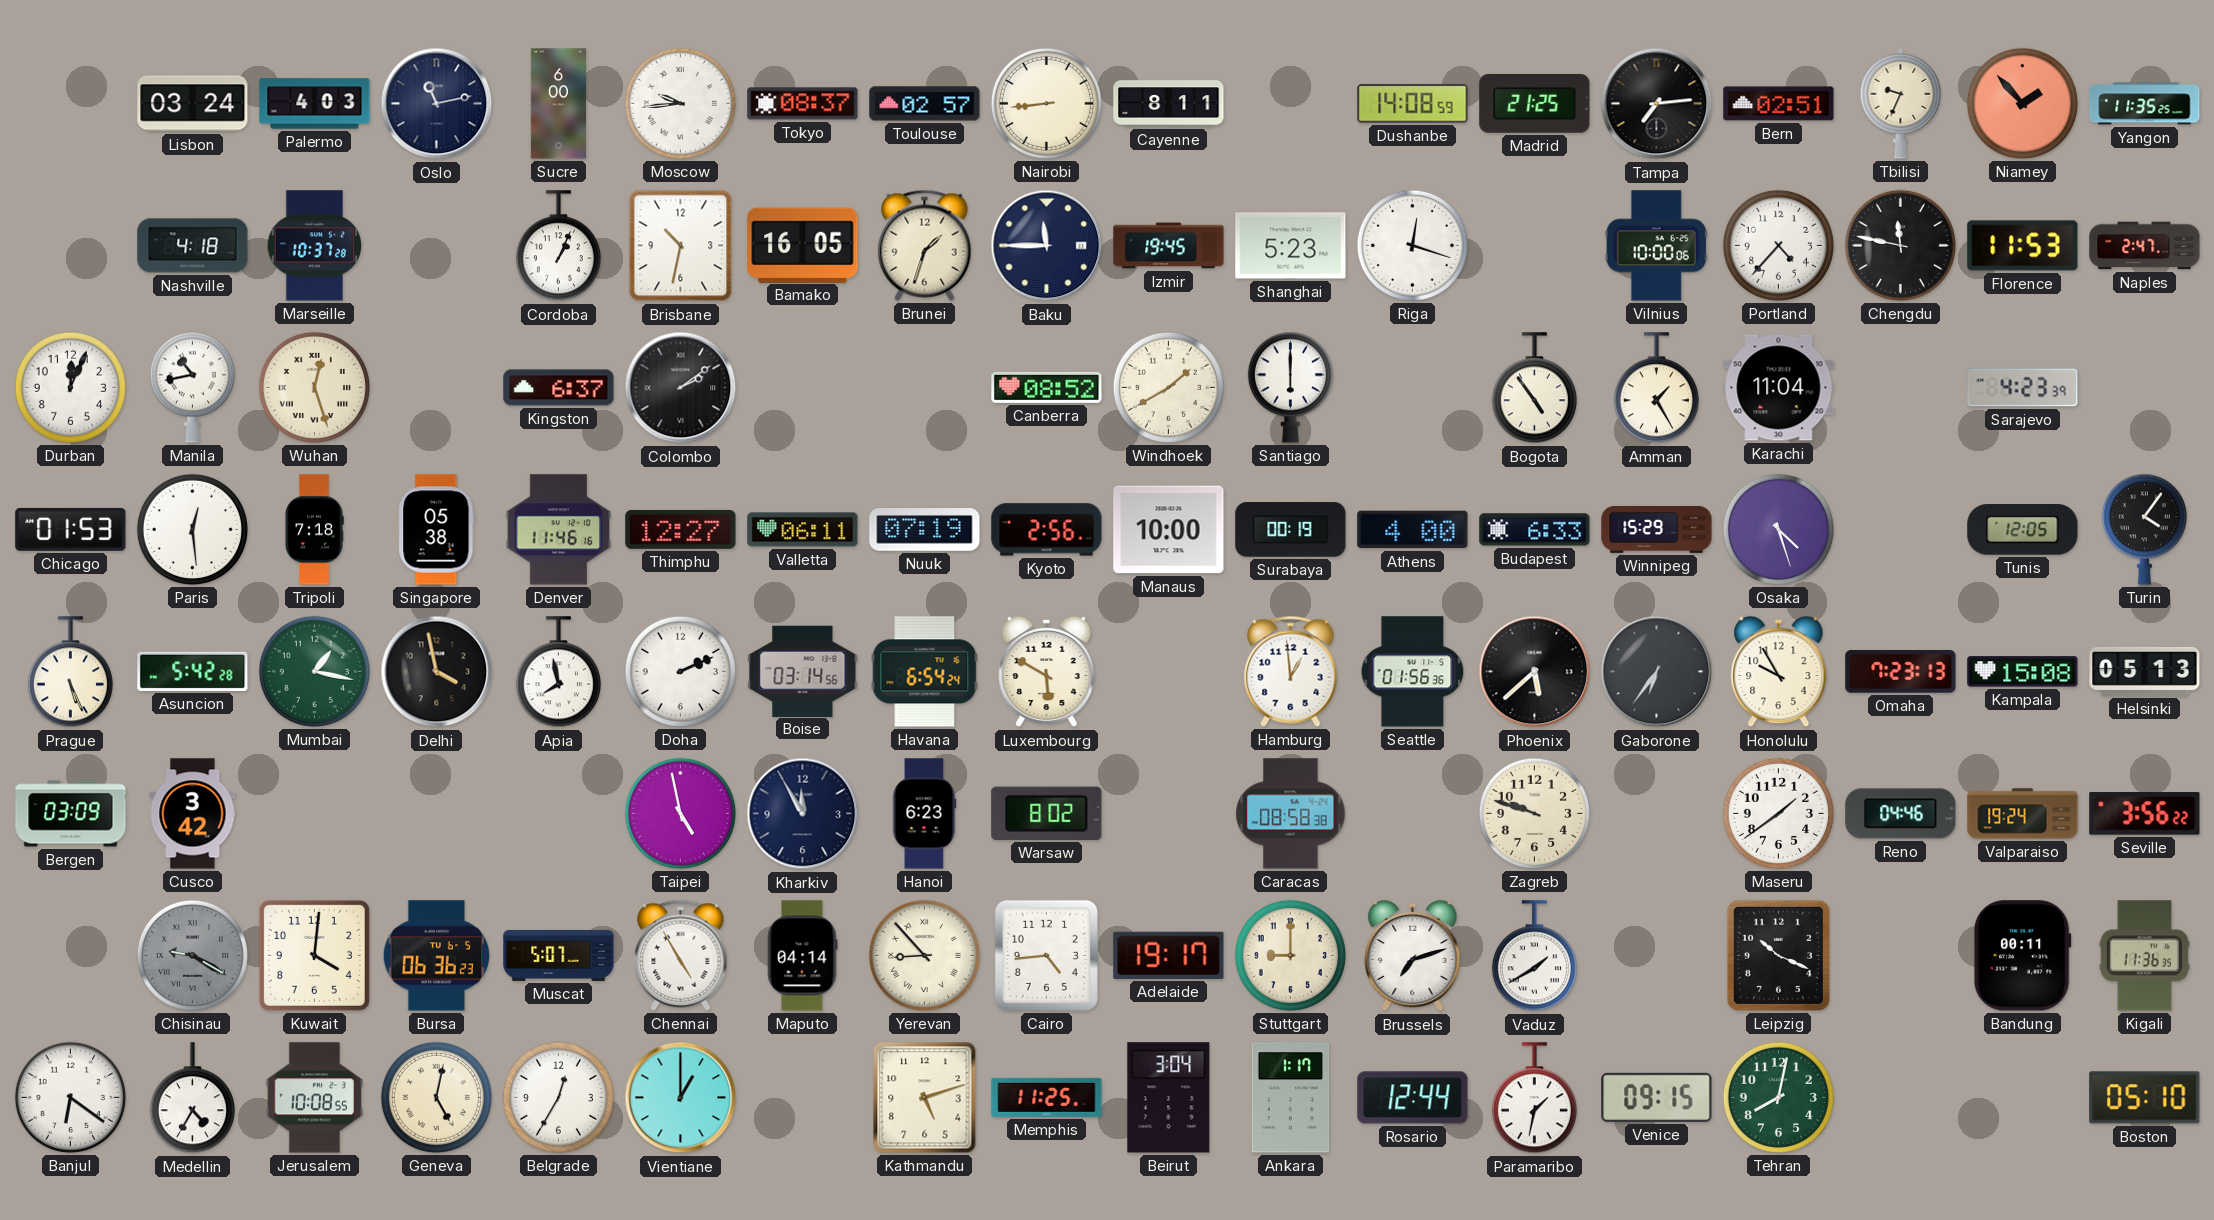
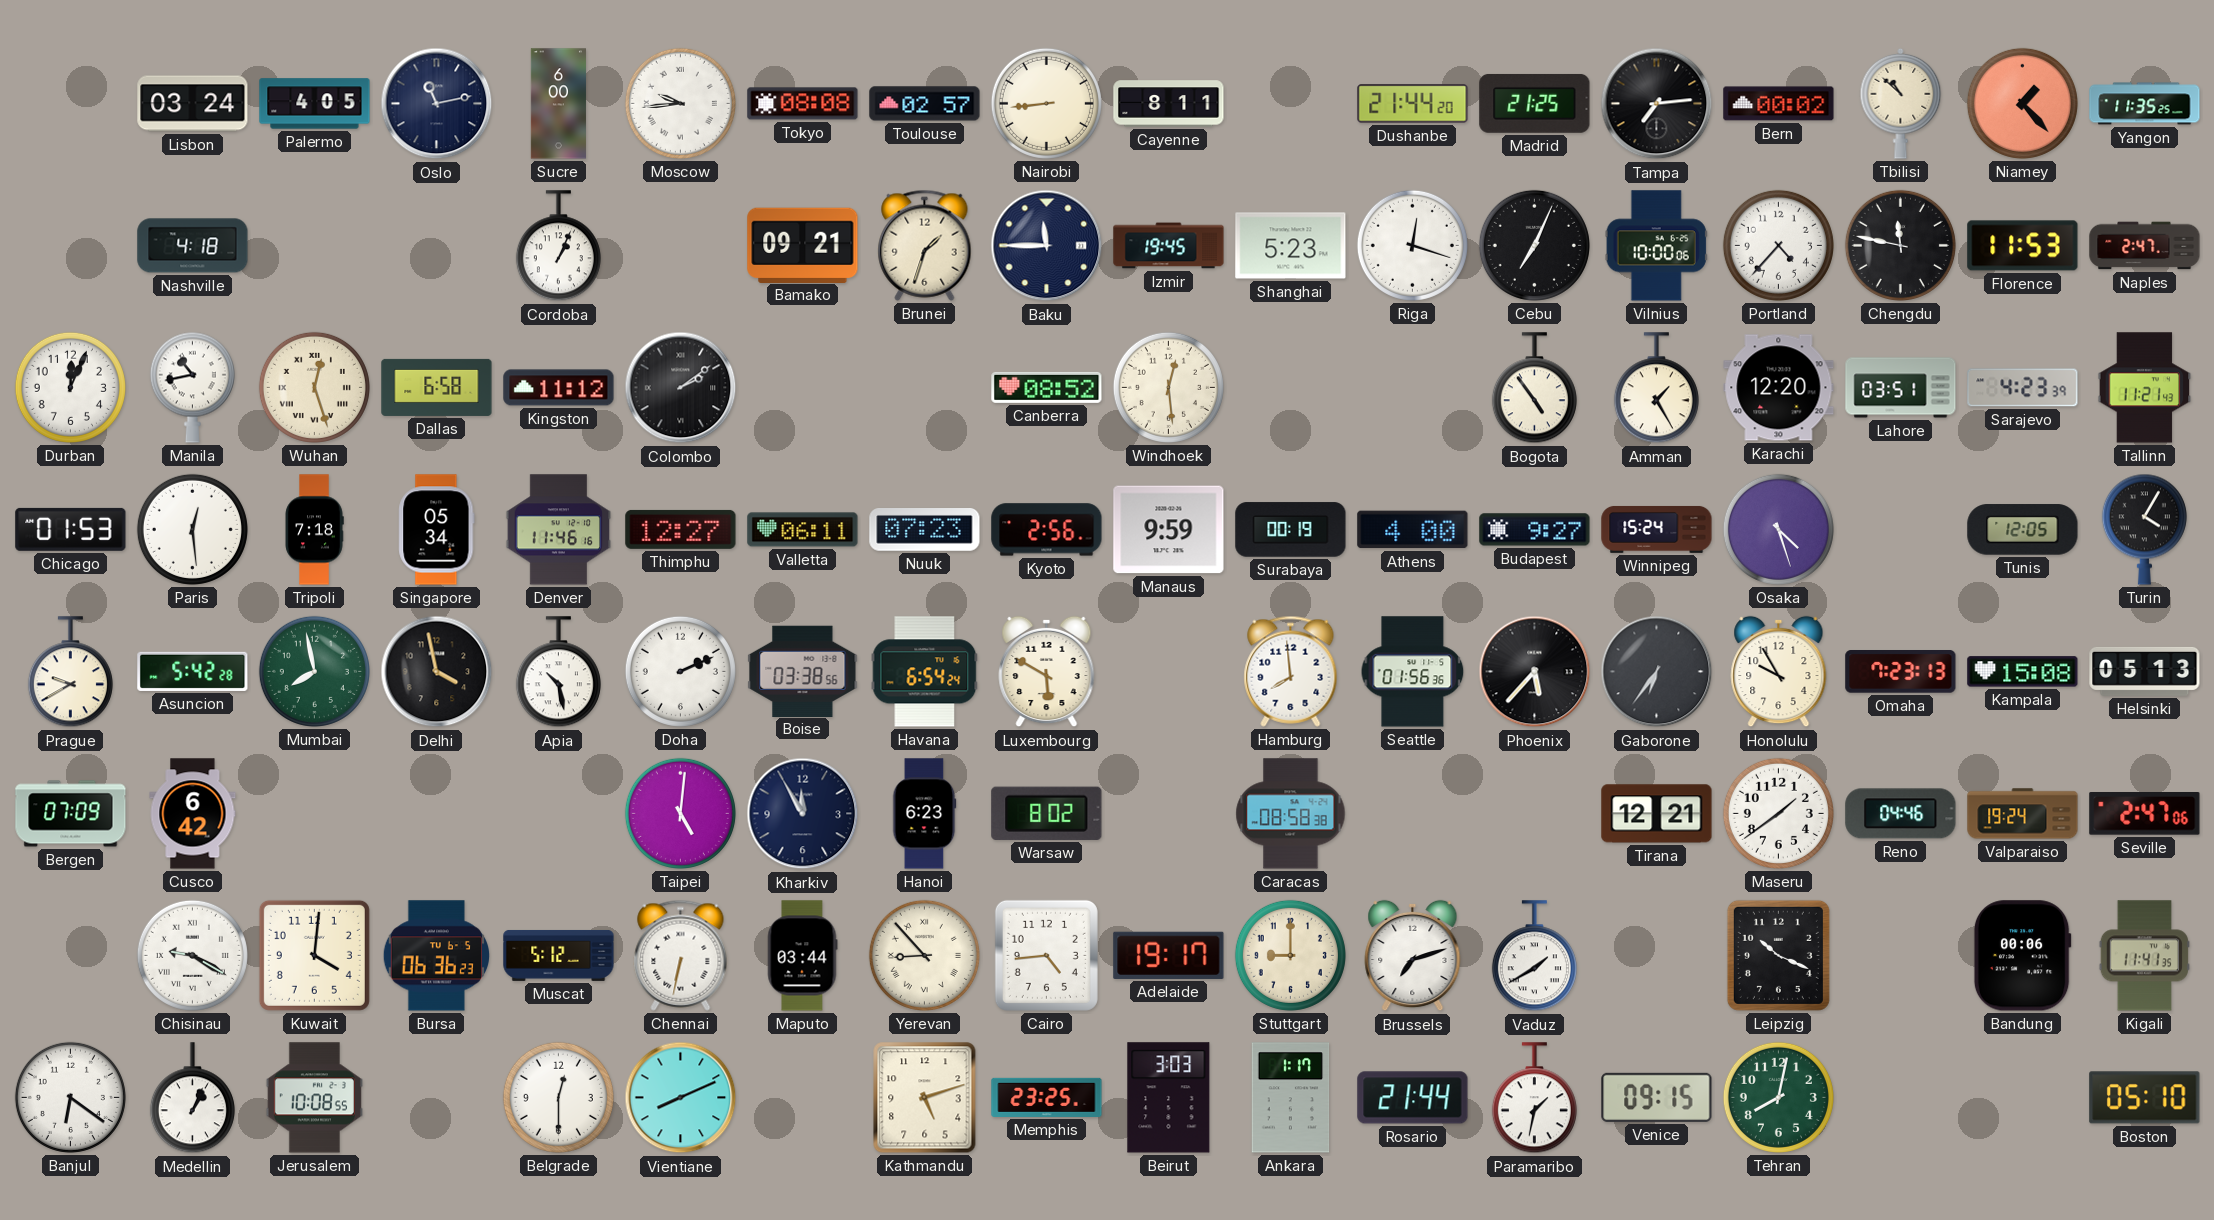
Palermo: 4:03 -> 4:05 (315, 104)
Tokyo: 08:37 -> 08:08 (803, 104)
Dushanbe: 14:08 -> 21:44 (1413, 104)
Bern: 02:51 -> 00:02 (1779, 104)
Tbilisi: 9:34 -> 10:52 (1901, 103)
Niamey: 1:53 -> 1:23 (2022, 103)
Marseille: 10:37 -> none (314, 246)
Brisbane: 10:32 -> none (681, 246)
Bamako: 16:05 -> 09:21 (803, 245)
Cebu: none -> 7:04 (1534, 245)
Dallas: none -> 6:58 (437, 387)
Kingston: 6:37 -> 11:12 (559, 388)
Windhoek: 1:40 -> 12:29 (1168, 387)
Santiago: 6:00 -> none (1290, 387)
Karachi: 11:04 -> 12:20 (1779, 388)
Lahore: none -> 03:51 (1901, 388)
Tallinn: none -> 11:21 (2145, 388)
Singapore: 05:38 -> 05:34 (437, 530)
Nuuk: 07:19 -> 07:23 (925, 530)
Manaus: 10:00 -> 9:59 (1169, 530)
Budapest: 6:33 -> 9:27 (1535, 530)
Winnipeg: 15:29 -> 15:24 (1657, 529)
Turin: 4:06 -> 4:05 (2144, 529)
Prague: 5:26 -> 9:40 (70, 672)
Mumbai: 1:17 -> 7:58 (314, 671)
Apia: 7:58 -> 10:28 (558, 672)
Boise: 03:14 -> 03:38 (803, 671)
Hamburg: 12:59 -> 7:59 (1291, 671)
Phoenix: 5:38 -> 5:37 (1535, 672)
Bergen: 03:09 -> 07:09 (71, 814)
Cusco: 3:42 -> 6:42 (193, 814)
Taipei: 4:58 -> 5:01 (680, 813)
Zagreb: 9:48 -> none (1534, 813)
Tirana: none -> 12:21 (1657, 814)
Seville: 3:56 -> 2:47 (2145, 814)
Chisinau dial: grey -> white (192, 955)
Muscat: 5:07 -> 5:12 (559, 955)
Chennai: 4:55 -> 6:32 (681, 955)
Maputo: 04:14 -> 03:44 (802, 956)
Bandung: 00:11 -> 00:06 (2022, 956)
Kigali: 11:36 -> 11:41 (2144, 956)
Medellin: 4:35 -> 1:04 (192, 1098)
Geneva: 5:02 -> none (436, 1097)
Belgrade: 12:35 -> 12:30 (558, 1097)
Vientiane: 1:00 -> 8:11 (681, 1098)
Memphis: 11:25 -> 23:25 (1047, 1097)
Beirut: 3:04 -> 3:03 (1169, 1098)
Rosario: 12:44 -> 21:44 (1413, 1098)
